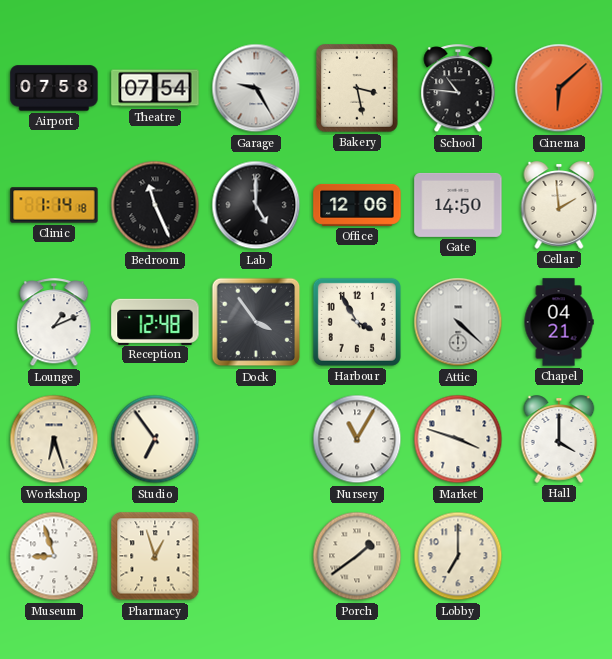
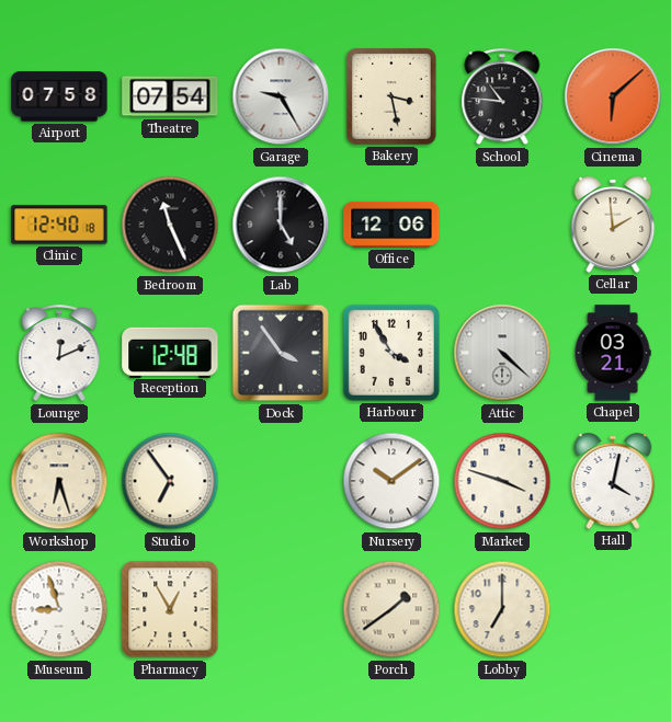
Clinic: 1:14 -> 12:40 (59, 225)
Gate: 14:50 -> none (458, 205)
Lounge: 1:11 -> 12:11 (59, 354)
Chapel: 04:21 -> 03:21 (613, 353)
Nursery: 11:05 -> 10:09 (391, 481)
Hall: 4:00 -> 4:02 (613, 481)
Pharmacy: 12:57 -> 12:55 (170, 609)
